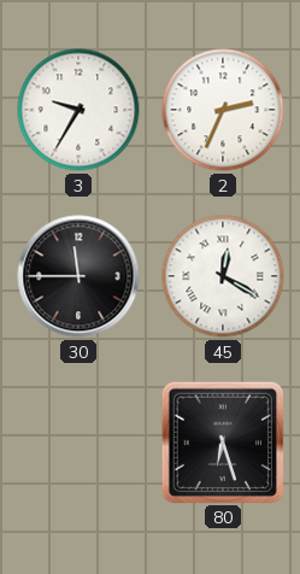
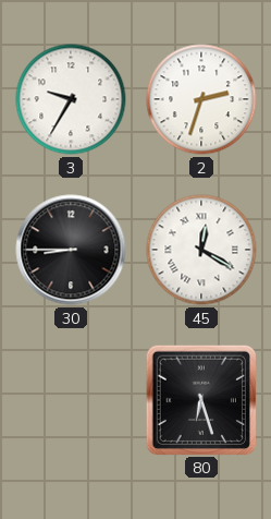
2: 2:34 -> 2:33 (201, 99)
30: 11:45 -> 8:45 (71, 250)
